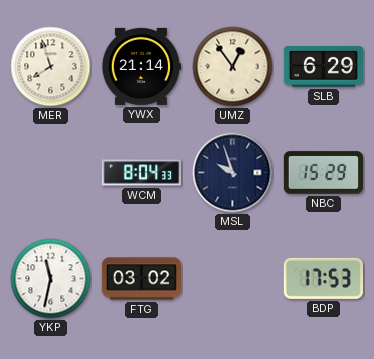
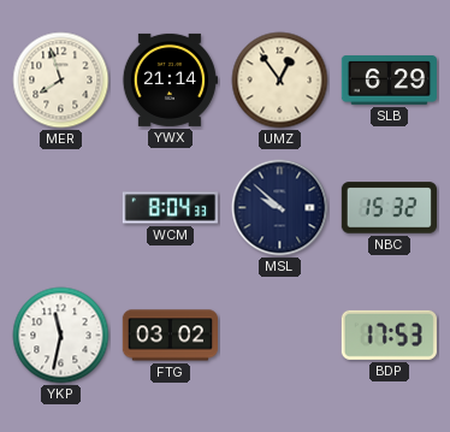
MSL: 9:57 -> 9:52 (280, 208)
NBC: 15:29 -> 15:32 (389, 208)
